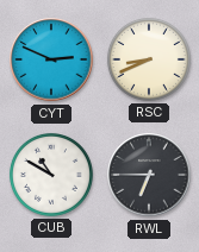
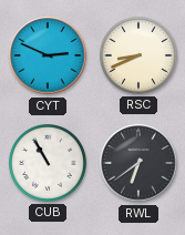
CUB: 10:50 -> 10:55 (48, 163)
RWL: 6:45 -> 6:39 (138, 163)
